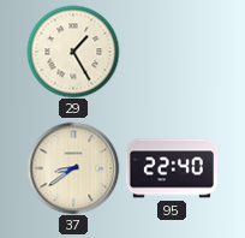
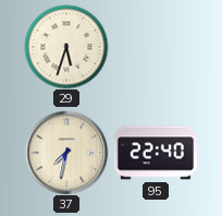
29: 1:25 -> 5:33 (66, 47)
37: 8:39 -> 7:32 (66, 153)
